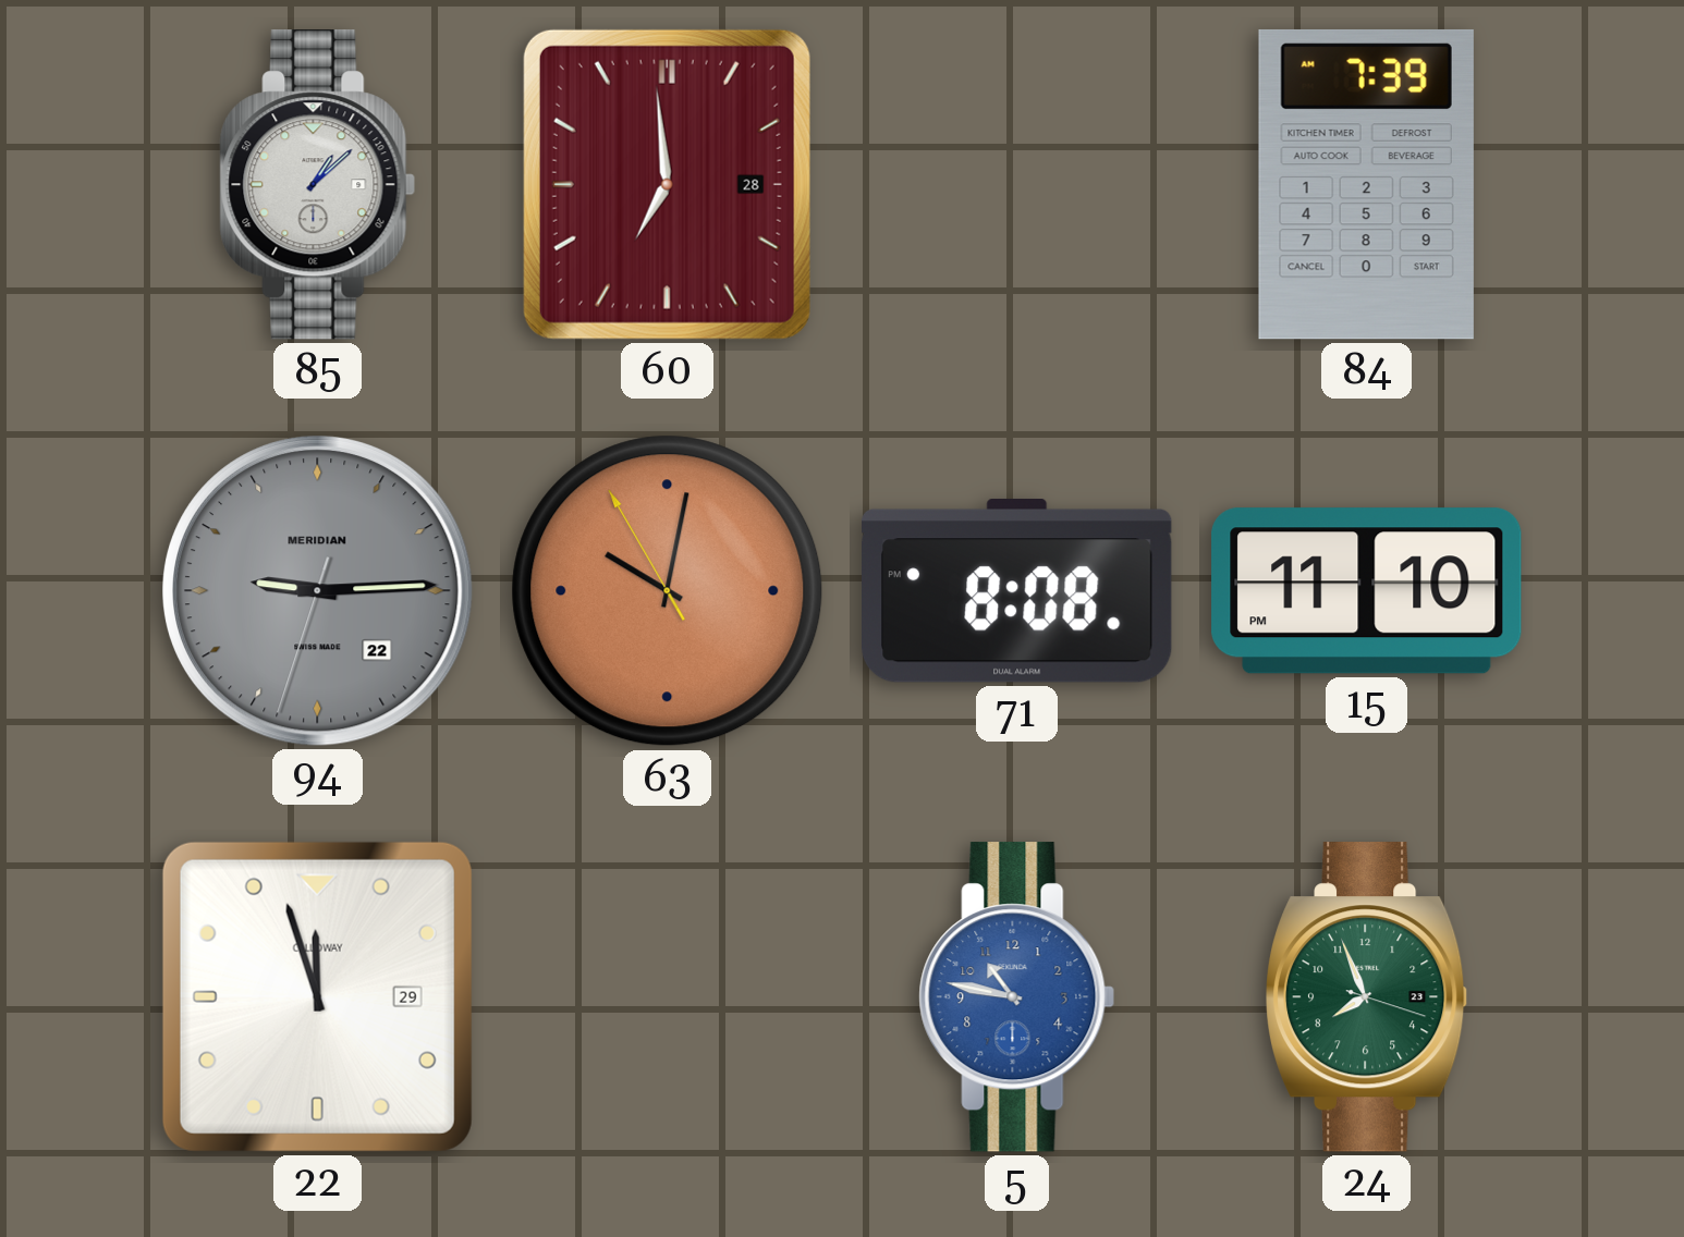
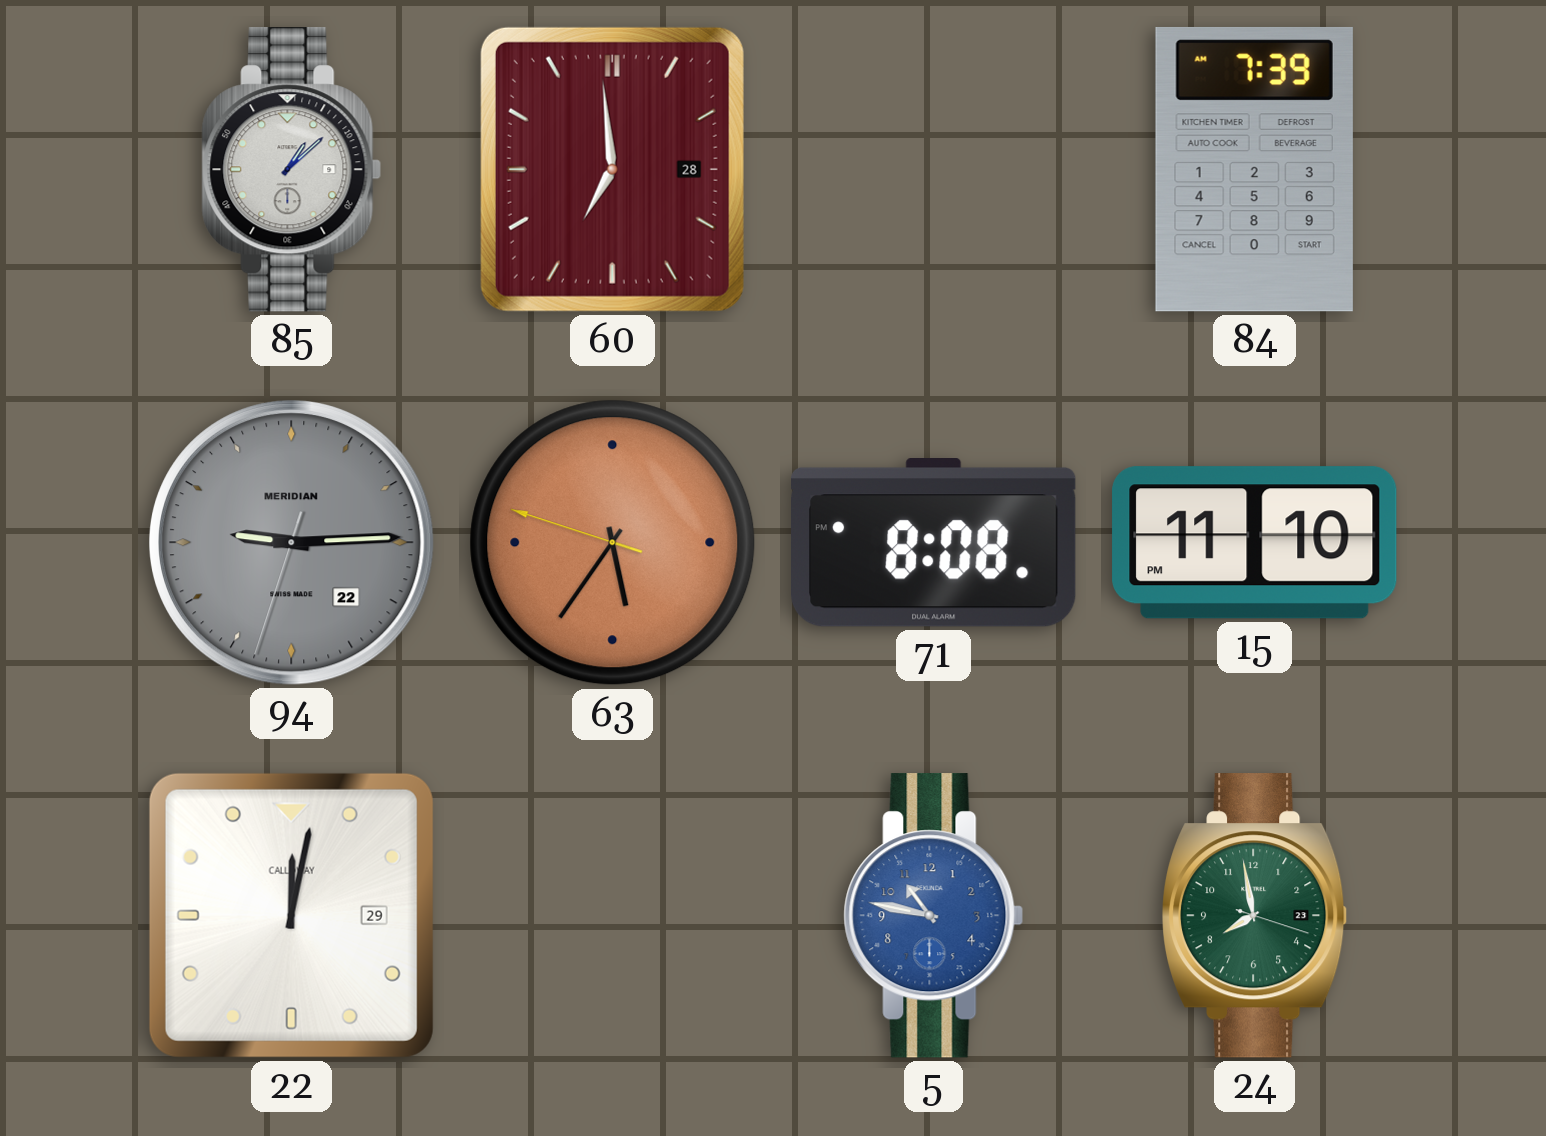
63: 10:01 -> 5:35 (613, 543)
22: 11:57 -> 12:02 (291, 915)
24: 7:56 -> 7:58 (1256, 916)
